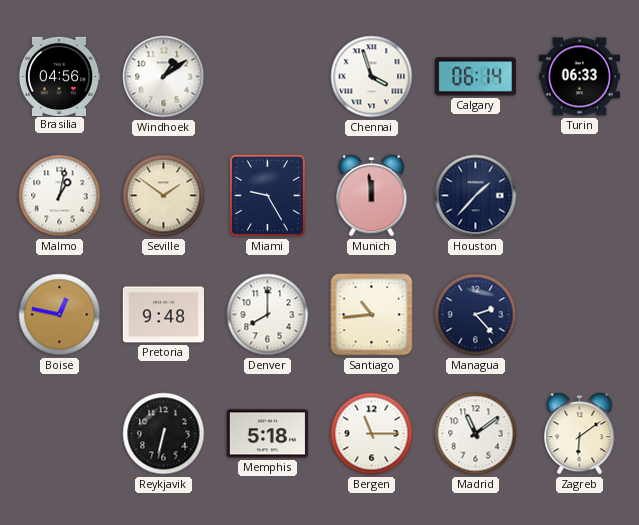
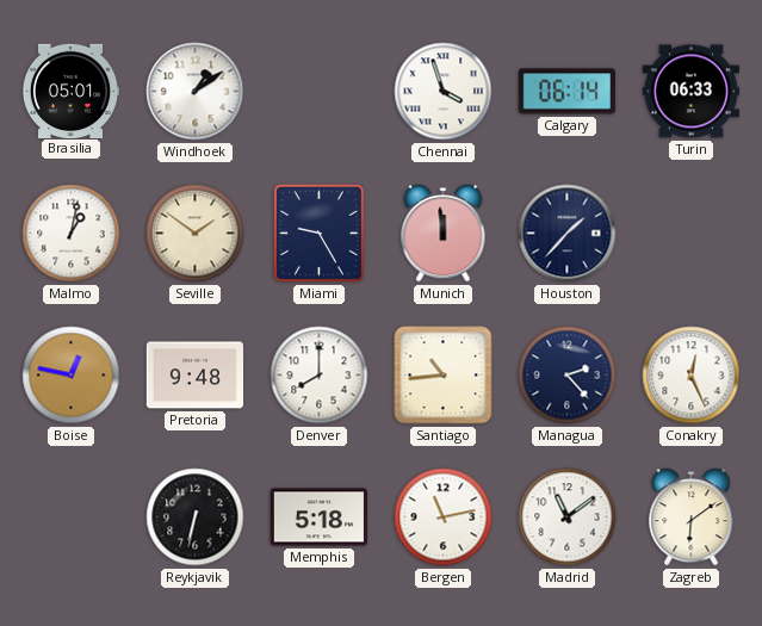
Brasilia: 04:56 -> 05:01 (69, 91)
Conakry: none -> 12:26 (692, 376)
Bergen: 11:15 -> 11:13 (444, 517)
